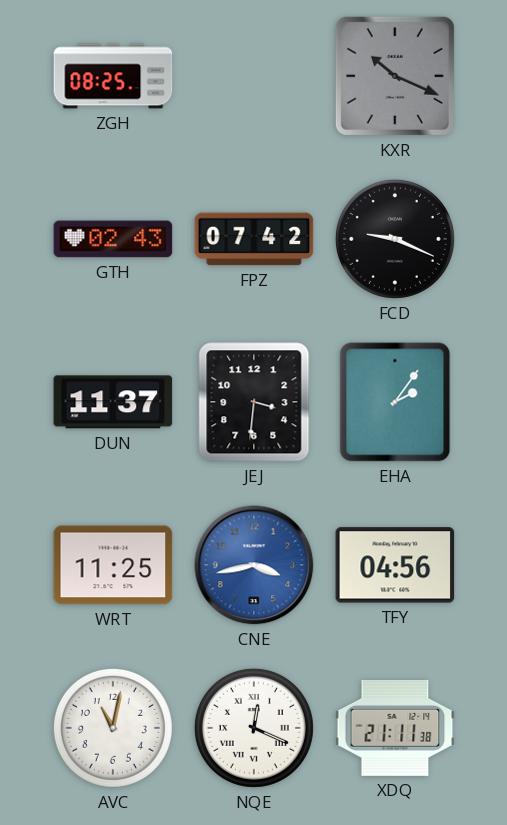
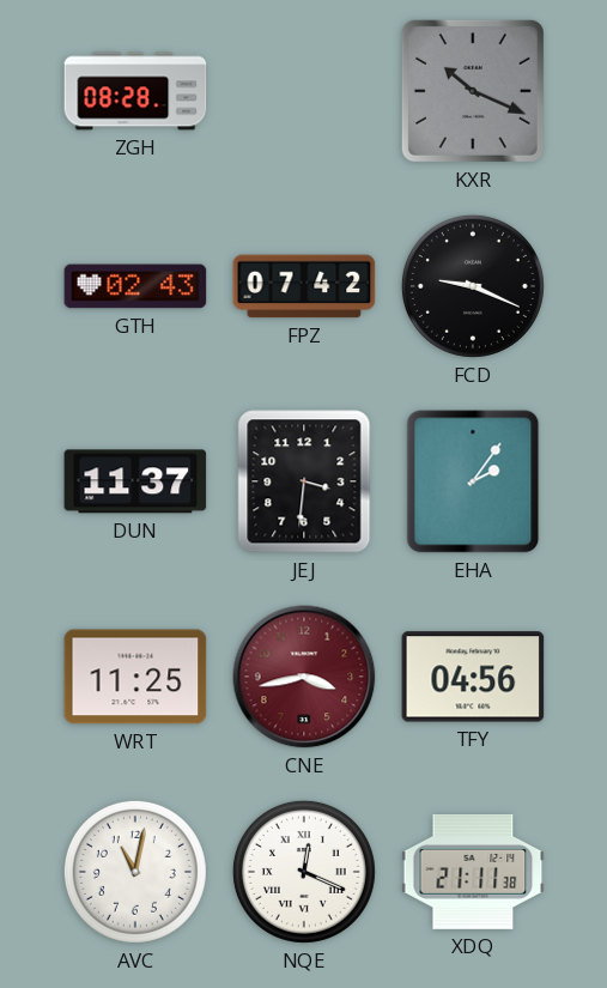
ZGH: 08:25 -> 08:28 (135, 91)
CNE dial: blue -> burgundy (304, 677)
